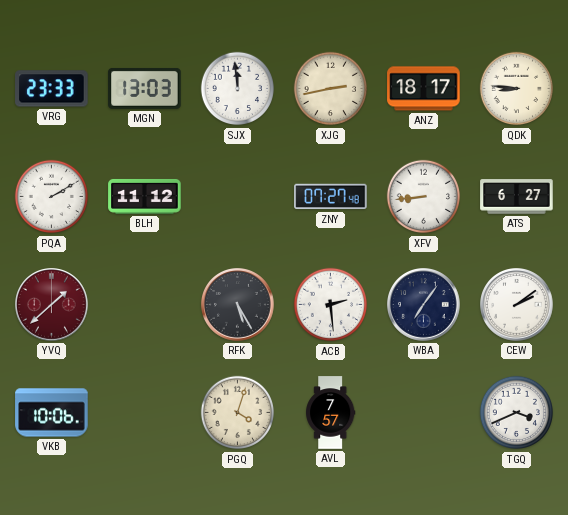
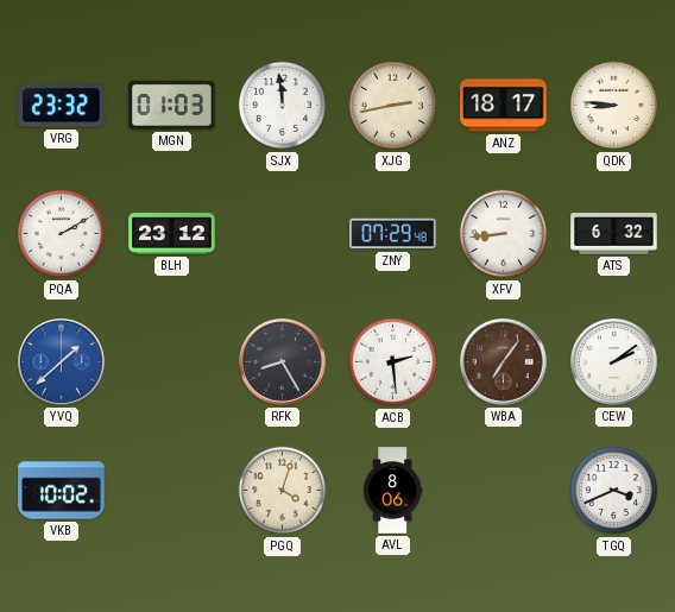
VRG: 23:33 -> 23:32 (62, 106)
MGN: 13:03 -> 01:03 (172, 105)
BLH: 11:12 -> 23:12 (172, 233)
ZNY: 07:27 -> 07:29 (393, 234)
ATS: 6:27 -> 6:32 (614, 234)
YVQ dial: burgundy -> blue (62, 362)
RFK: 5:25 -> 8:25 (283, 362)
WBA dial: navy -> brown (504, 362)
VKB: 10:06 -> 10:02 (62, 491)
AVL: 7:57 -> 8:06 (393, 491)
